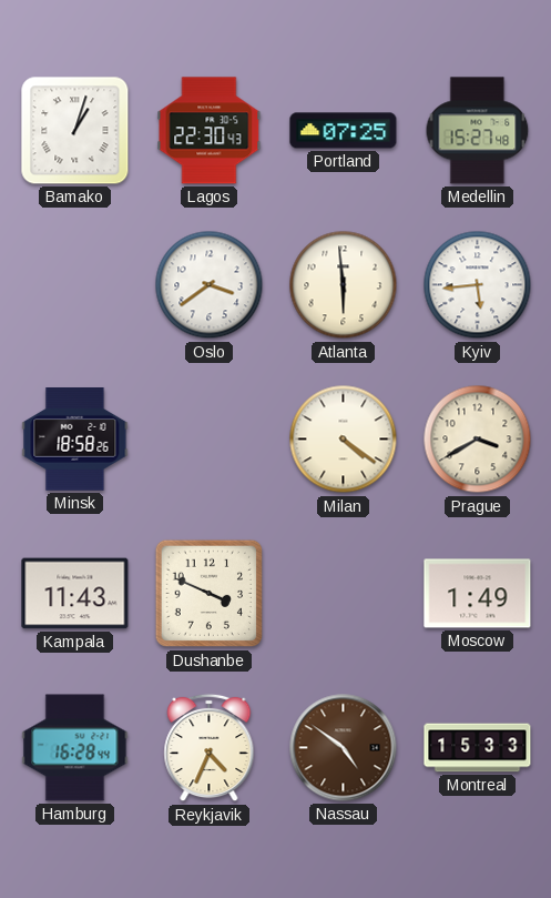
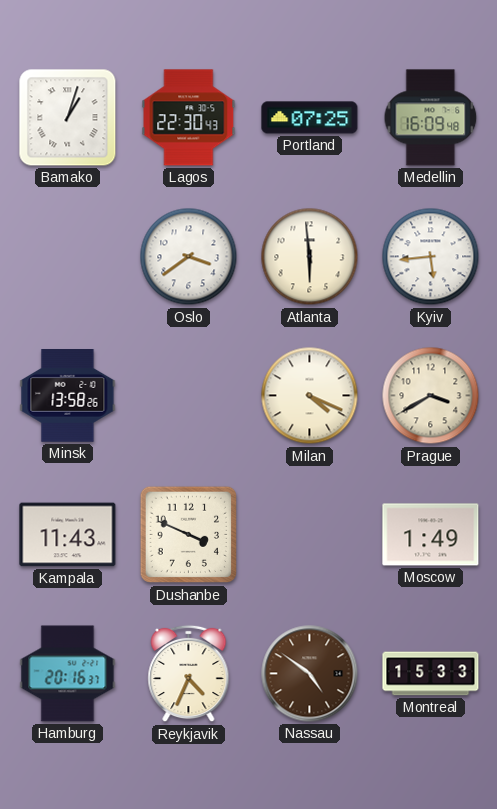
Medellin: 15:27 -> 16:09 (431, 118)
Minsk: 18:58 -> 13:58 (68, 396)
Milan: 4:21 -> 4:19 (310, 396)
Hamburg: 16:28 -> 20:16 (68, 674)
